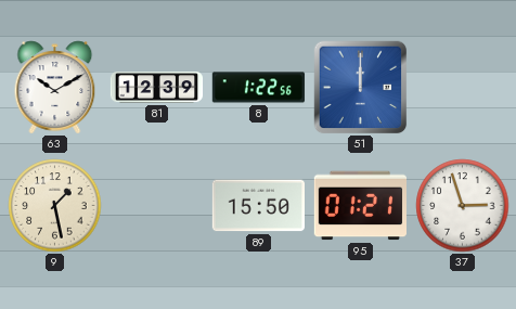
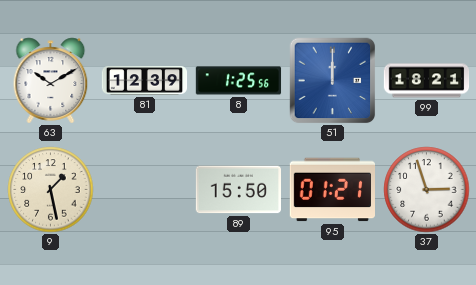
8: 1:22 -> 1:25 (239, 81)
99: none -> 18:21 (427, 81)
